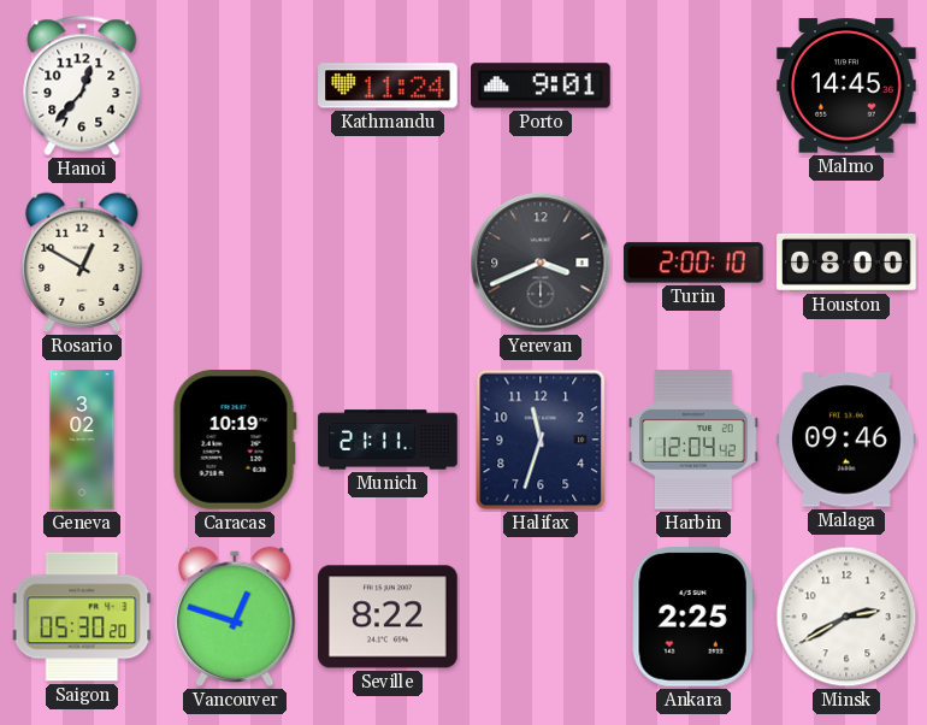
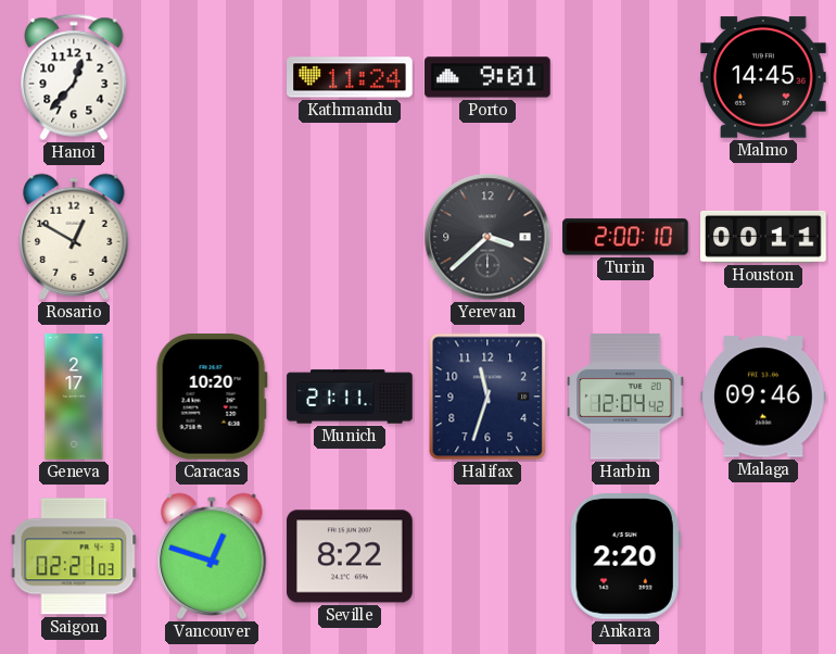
Yerevan: 3:41 -> 3:38 (487, 237)
Houston: 08:00 -> 00:11 (763, 237)
Geneva: 3:02 -> 2:17 (74, 397)
Caracas: 10:19 -> 10:20 (212, 398)
Saigon: 05:30 -> 02:21 (74, 556)
Ankara: 2:25 -> 2:20 (625, 556)
Minsk: 2:40 -> none (846, 617)
